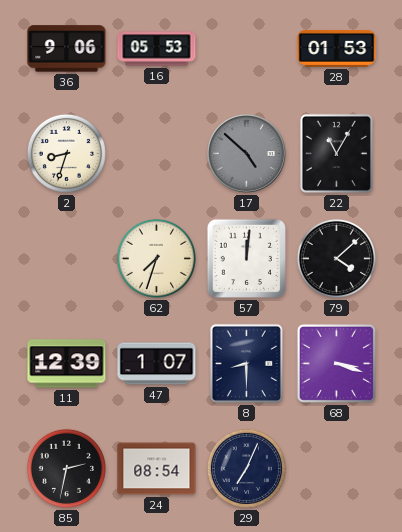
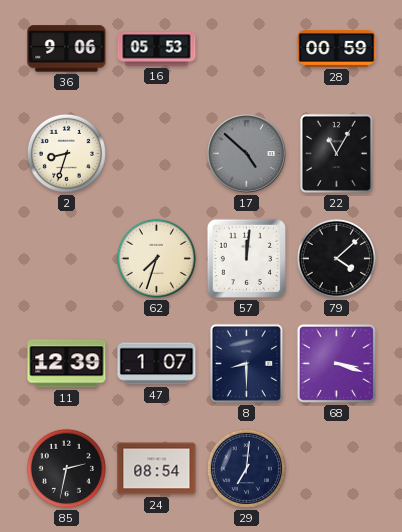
28: 01:53 -> 00:59 (337, 49)
29: 7:04 -> 7:01 (246, 468)
